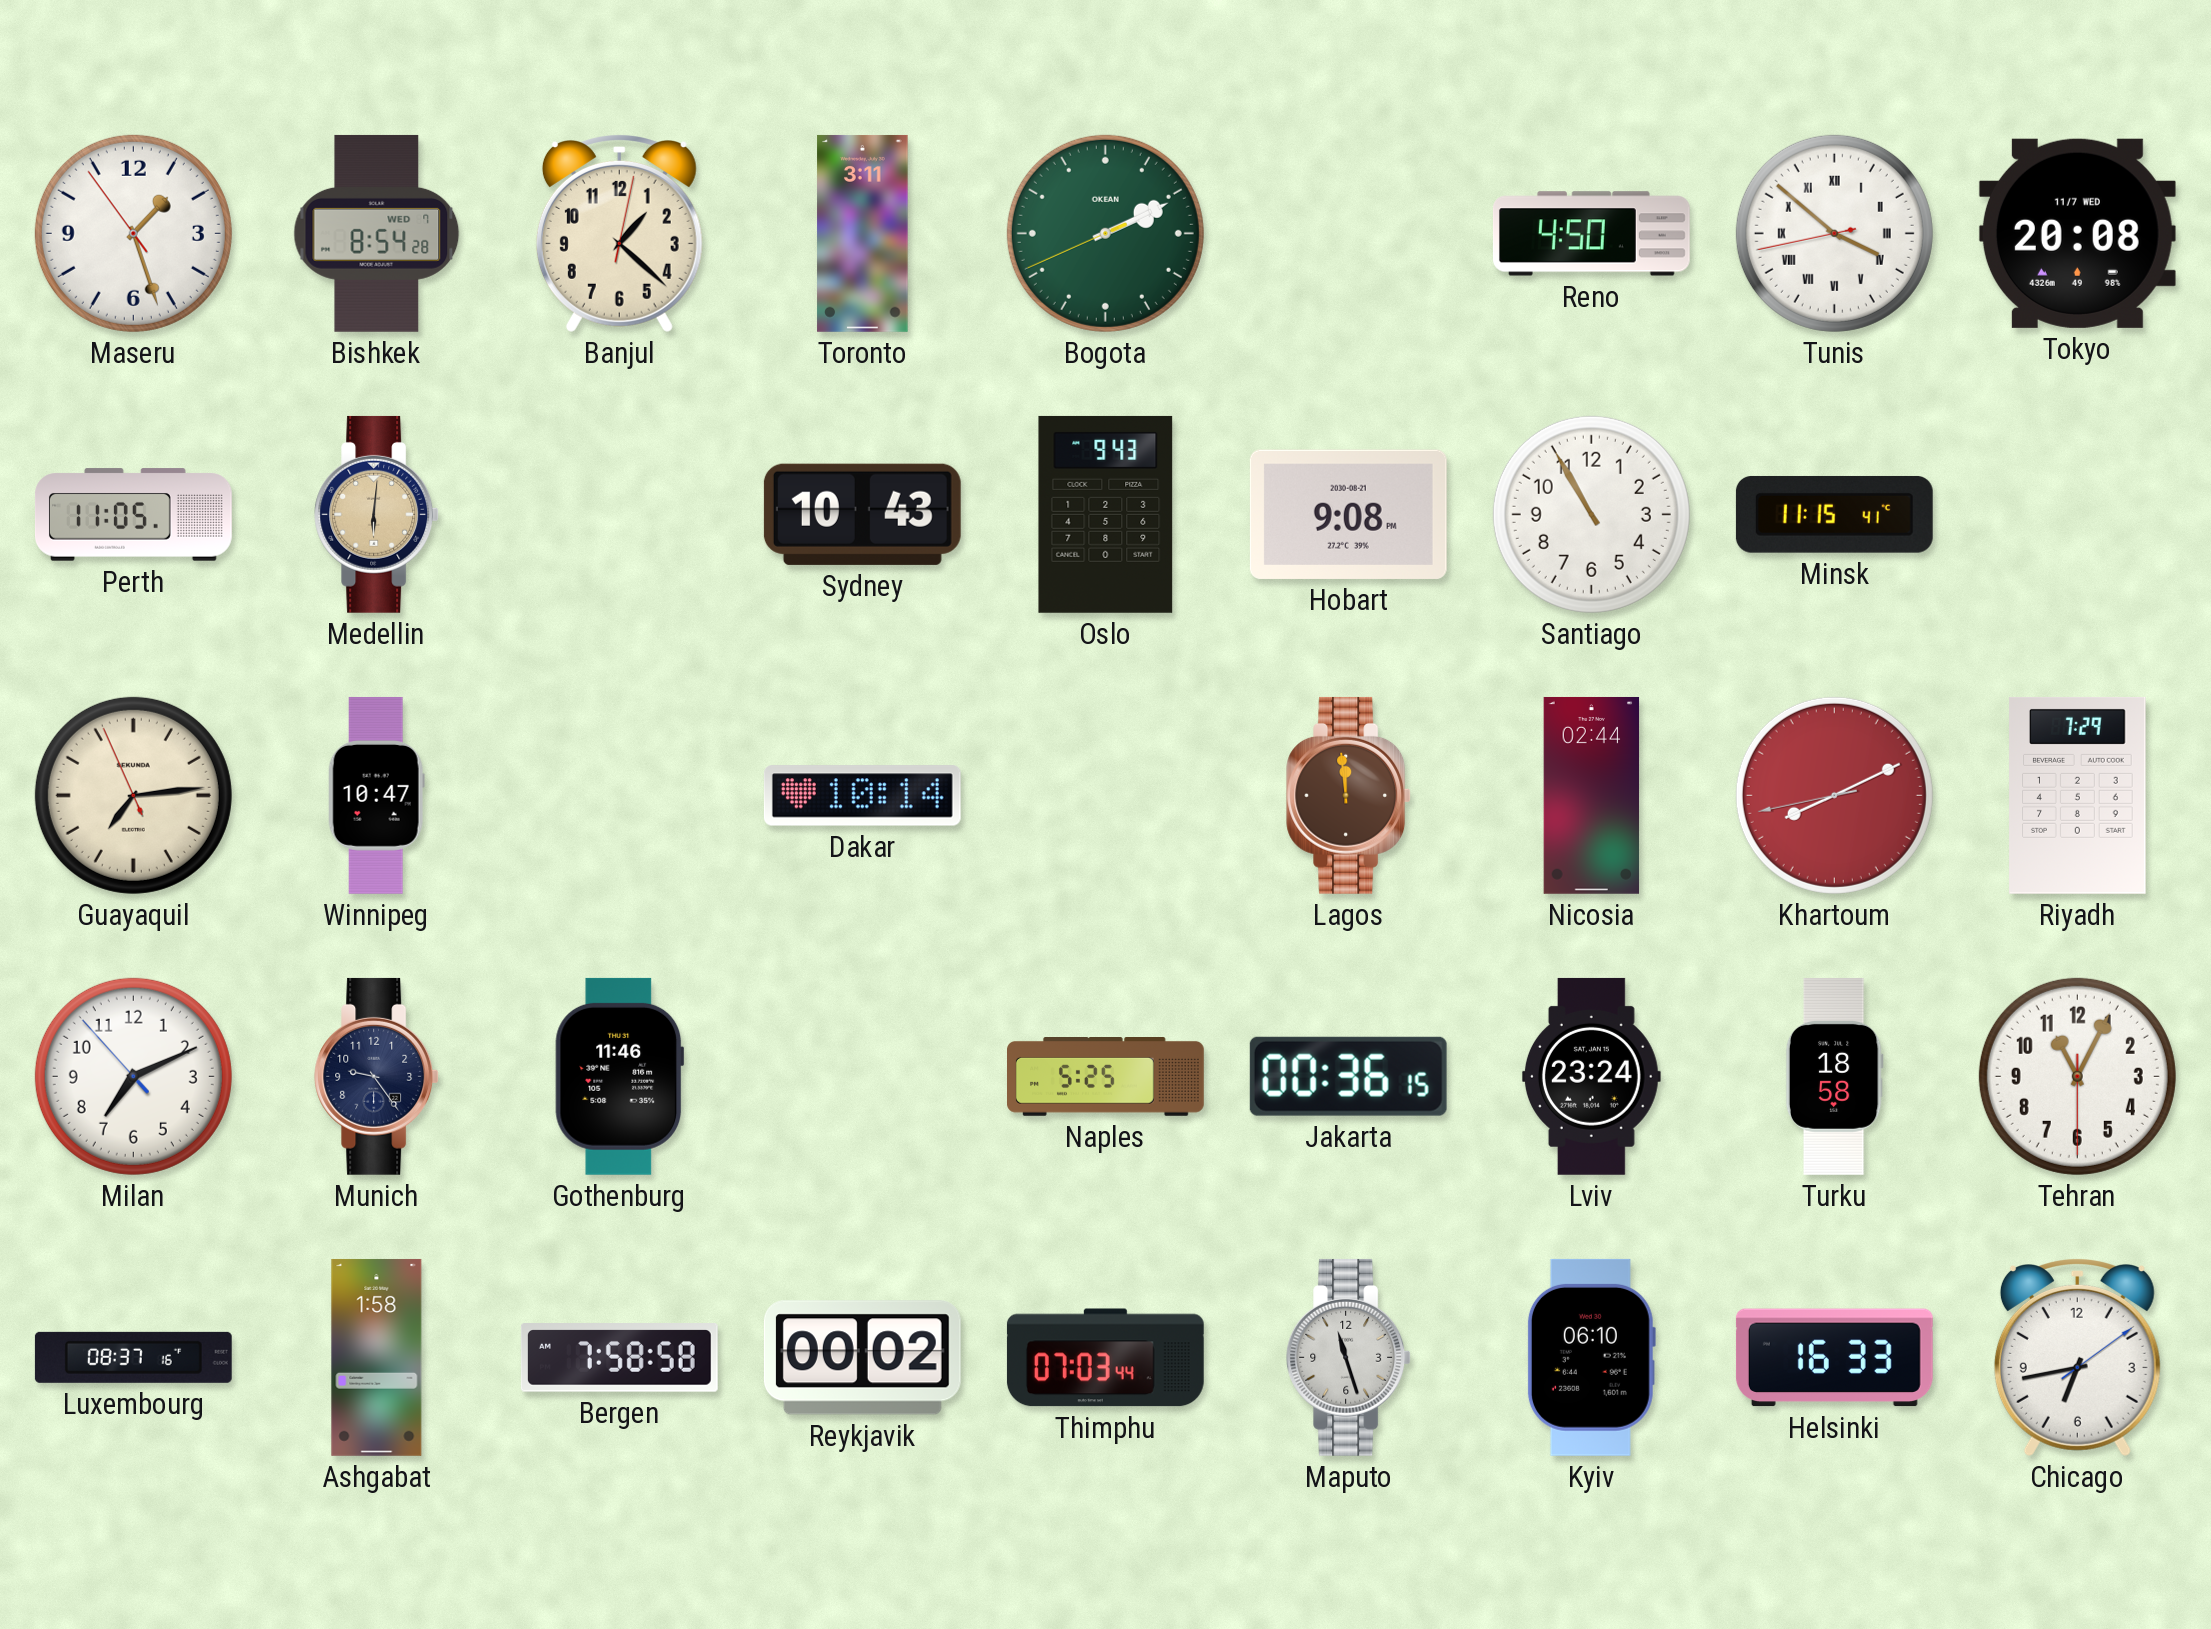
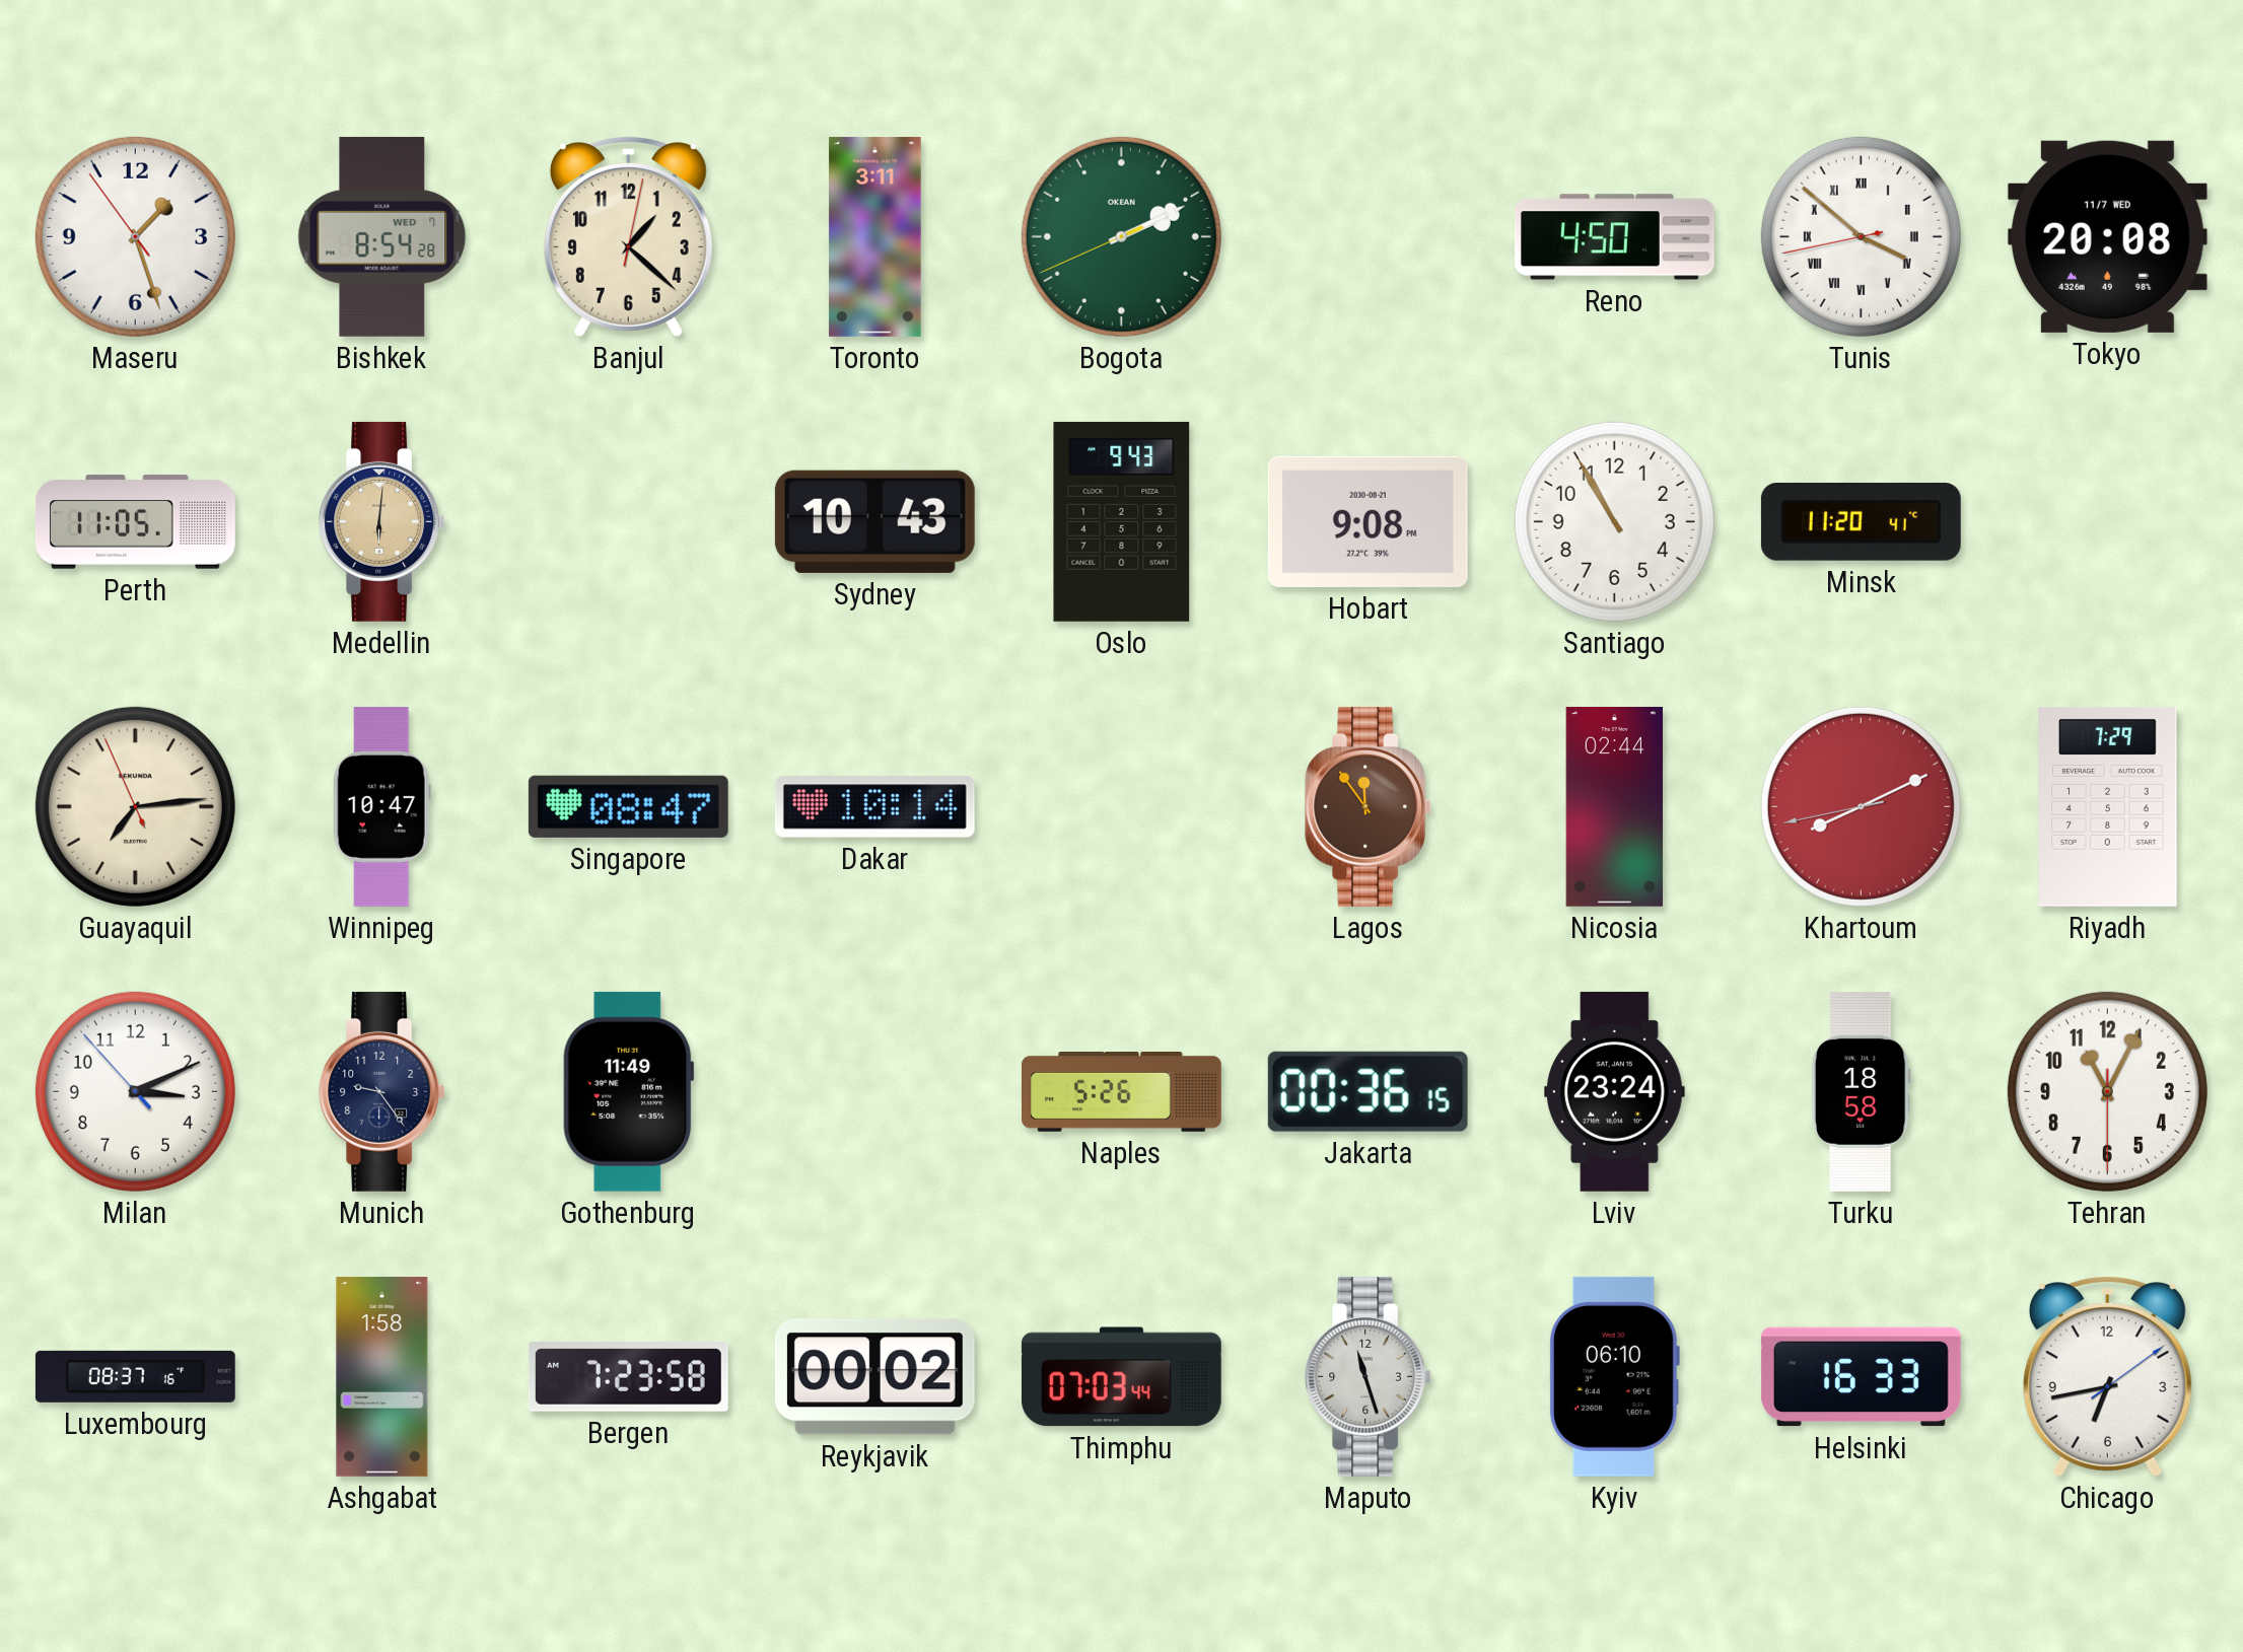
Minsk: 11:15 -> 11:20 (1861, 521)
Singapore: none -> 08:47 (628, 806)
Lagos: 11:59 -> 11:54 (1369, 806)
Milan: 7:10 -> 3:10 (135, 1091)
Gothenburg: 11:46 -> 11:49 (629, 1091)
Naples: 5:25 -> 5:26 (1122, 1092)
Bergen: 7:58 -> 7:23 (628, 1377)
